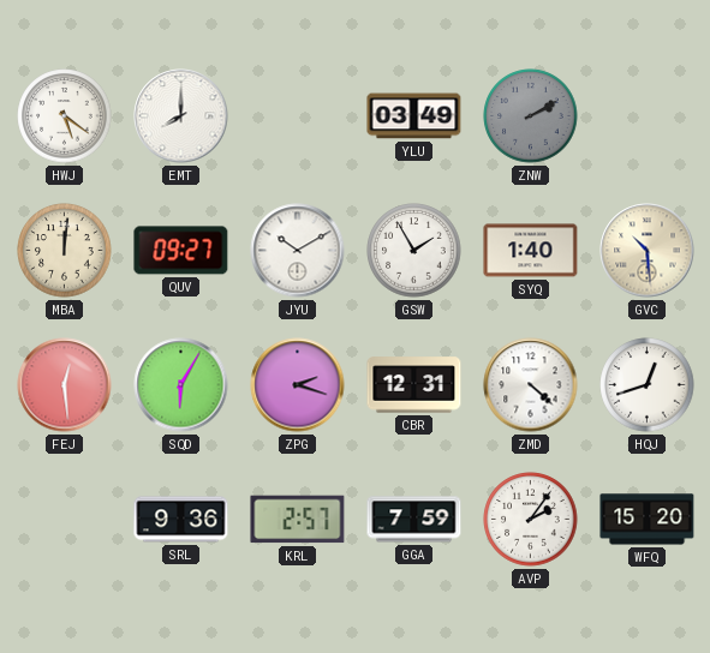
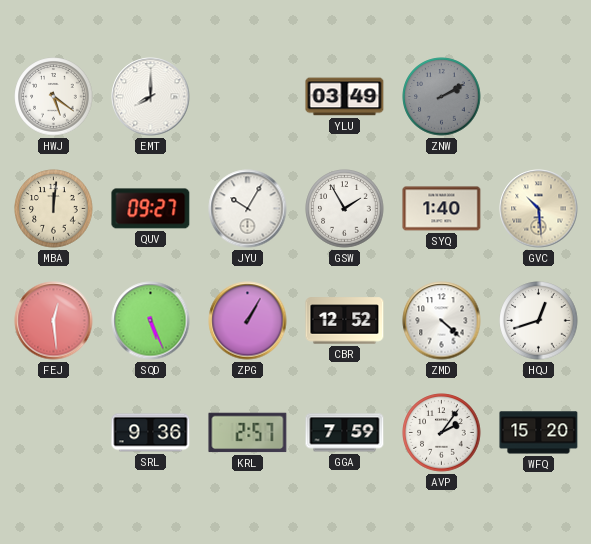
JYU: 10:10 -> 10:05 (248, 209)
SQD: 6:05 -> 5:26 (151, 321)
ZPG: 2:18 -> 1:05 (248, 321)
CBR: 12:31 -> 12:52 (345, 321)
